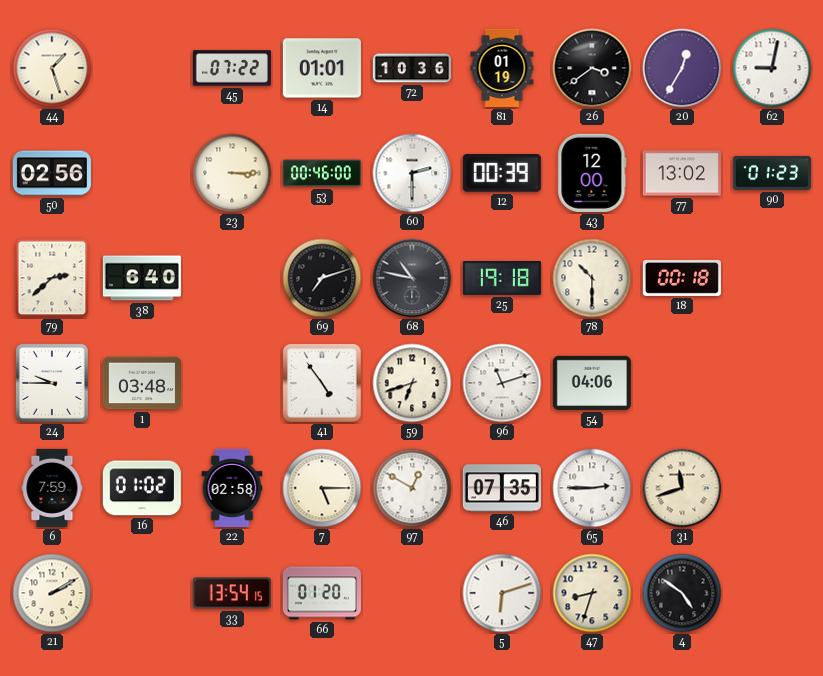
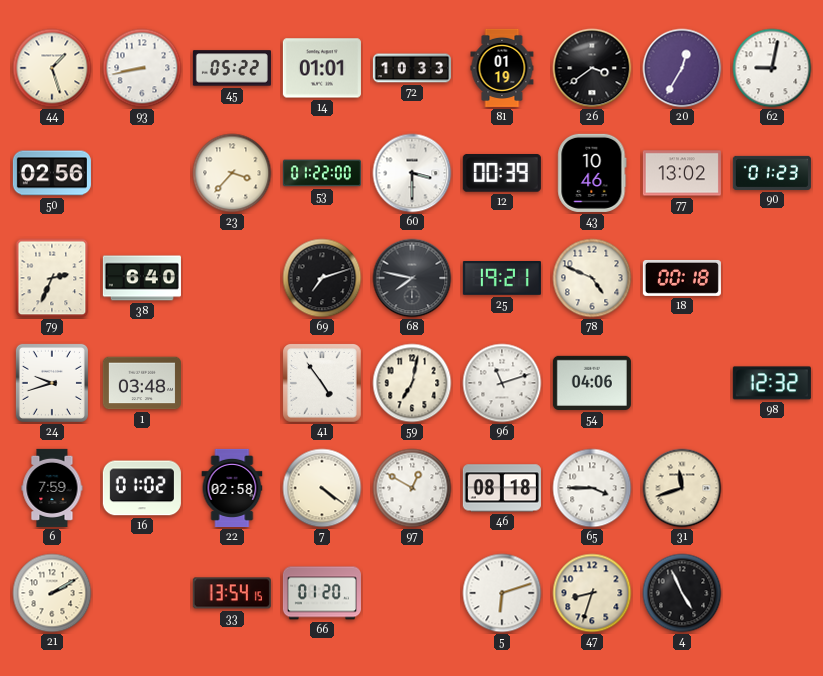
93: none -> 8:43 (142, 68)
45: 07:22 -> 05:22 (232, 68)
72: 10:36 -> 10:33 (412, 68)
23: 3:15 -> 3:37 (232, 173)
53: 00:46 -> 01:22 (322, 173)
60: 2:30 -> 3:30 (412, 173)
43: 12:00 -> 10:46 (592, 173)
79: 2:38 -> 2:34 (52, 278)
68: 10:47 -> 7:47 (412, 278)
25: 19:18 -> 19:21 (502, 279)
78: 10:30 -> 4:49 (592, 278)
24: 9:45 -> 9:42 (52, 383)
59: 6:42 -> 7:02 (412, 383)
98: none -> 12:32 (772, 383)
7: 5:15 -> 4:21 (322, 488)
46: 07:35 -> 08:18 (502, 488)
65: 2:45 -> 3:45 (592, 488)
4: 4:51 -> 4:56 (682, 593)
